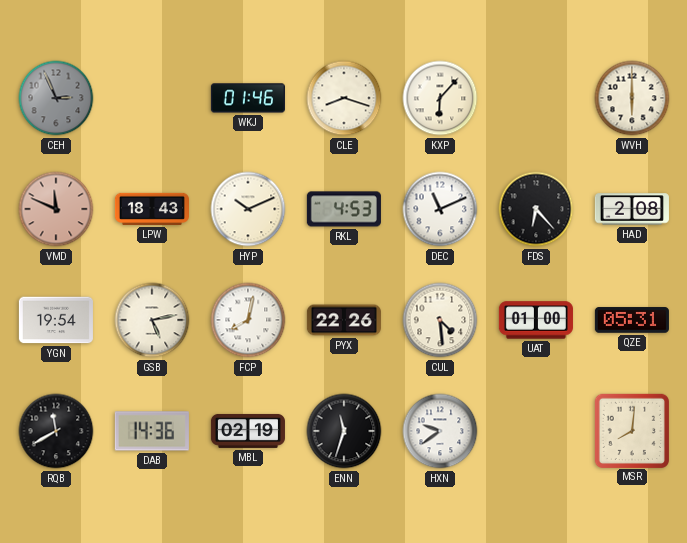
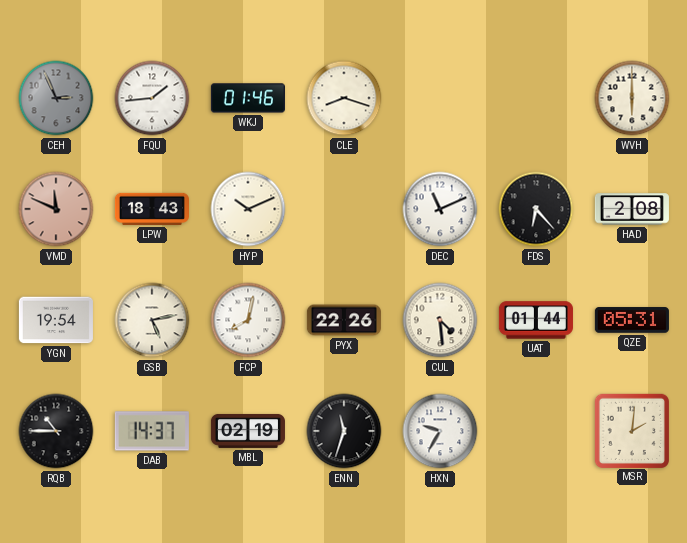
FQU: none -> 1:44 (152, 98)
KXP: 6:07 -> none (440, 98)
RKL: 4:53 -> none (344, 209)
UAT: 01:00 -> 01:44 (536, 320)
RQB: 11:40 -> 10:45 (56, 431)
DAB: 14:36 -> 14:37 (152, 431)
HXN: 9:39 -> 9:35 (440, 431)
MSR: 8:01 -> 2:01 (631, 430)
